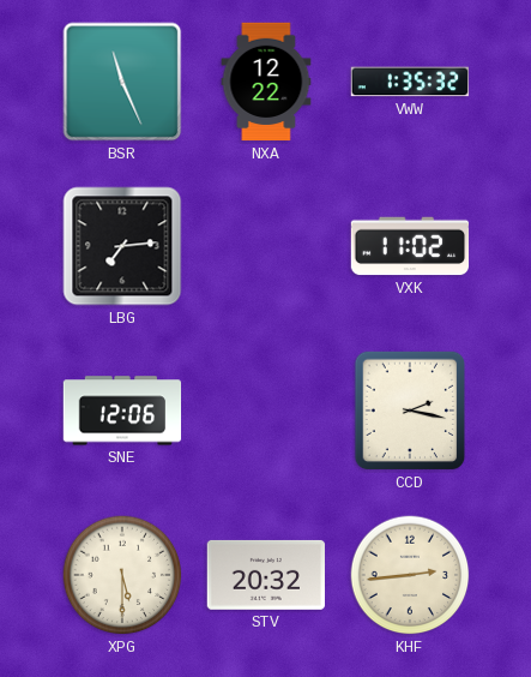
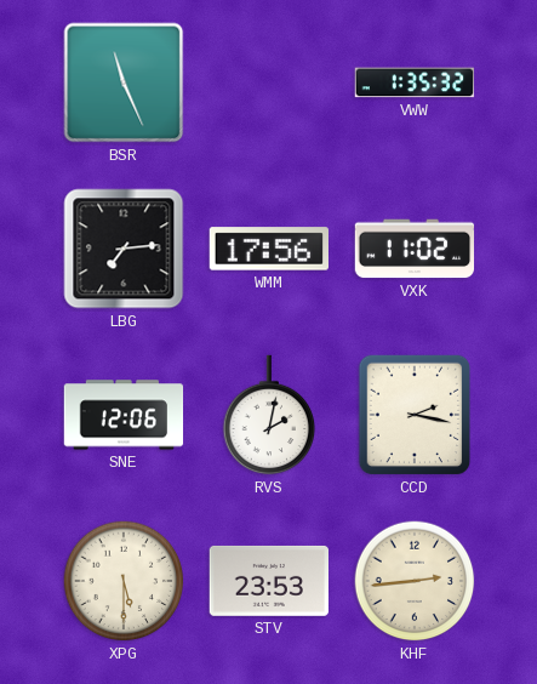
NXA: 12:22 -> none (266, 82)
WMM: none -> 17:56 (268, 249)
RVS: none -> 2:02 (269, 415)
STV: 20:32 -> 23:53 (268, 581)
